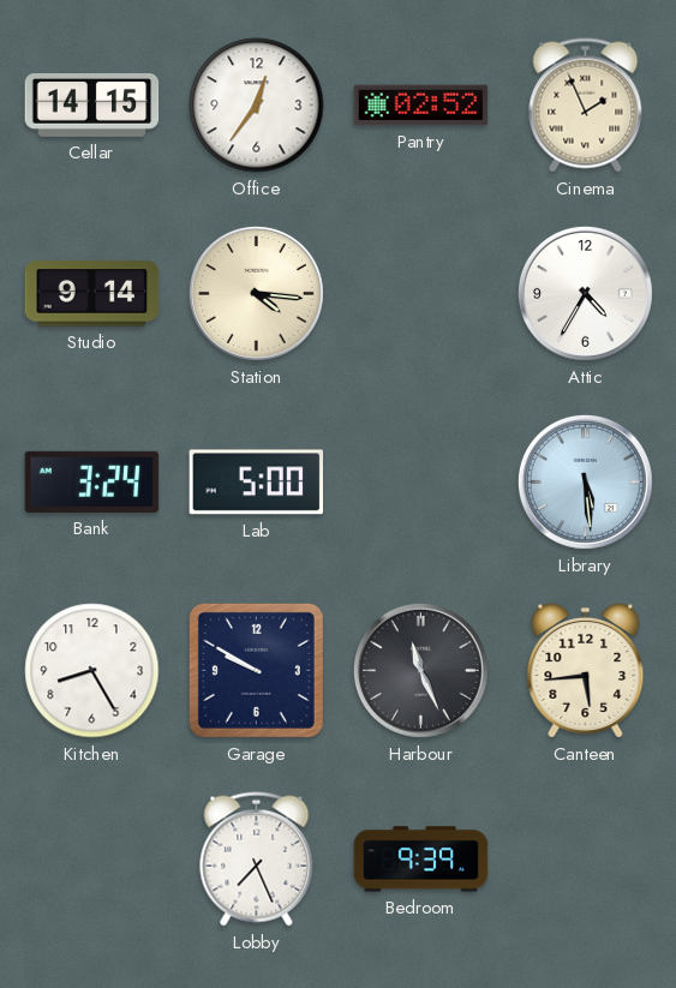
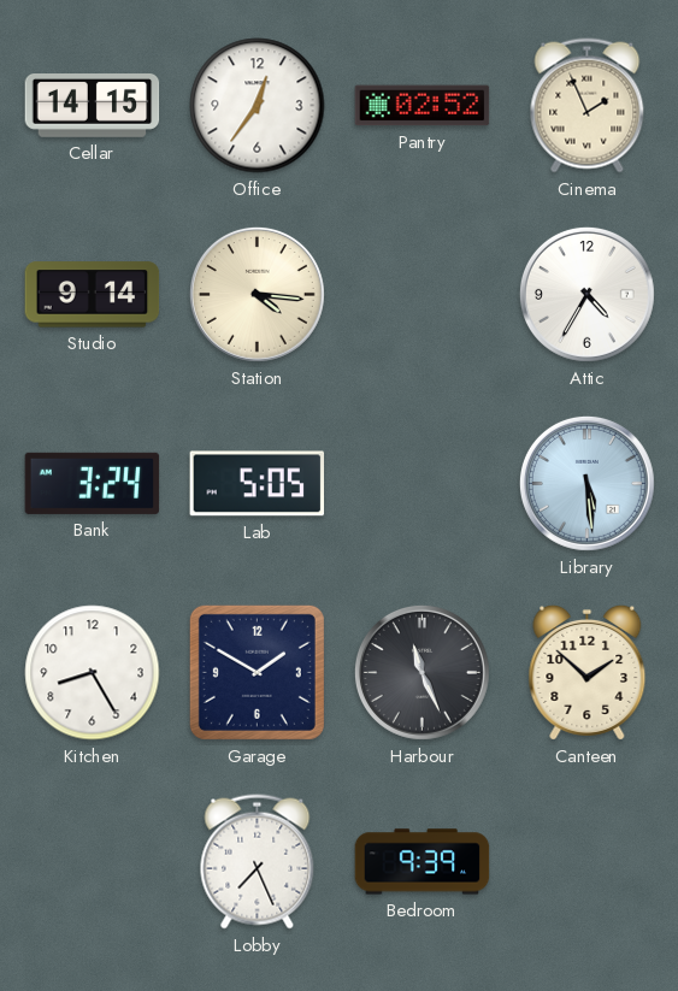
Lab: 5:00 -> 5:05 (258, 484)
Garage: 9:50 -> 1:50 (257, 672)
Canteen: 5:44 -> 1:52 (588, 672)
